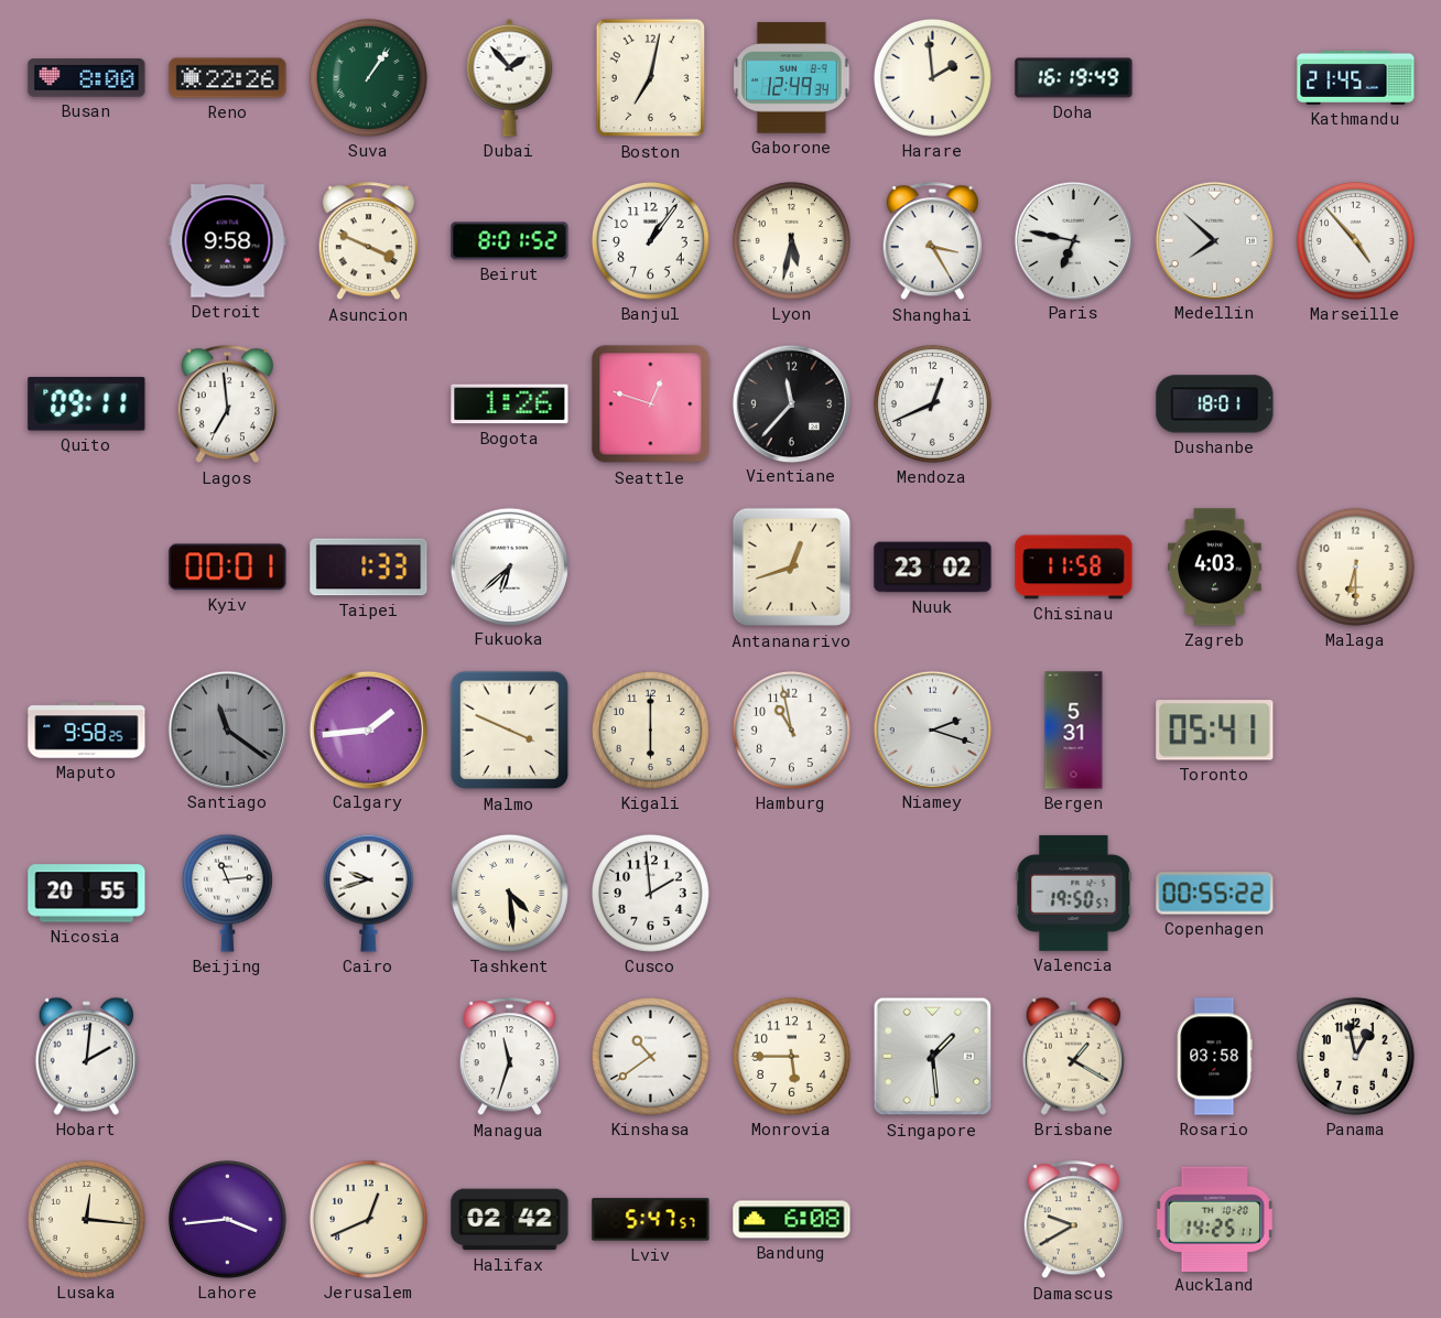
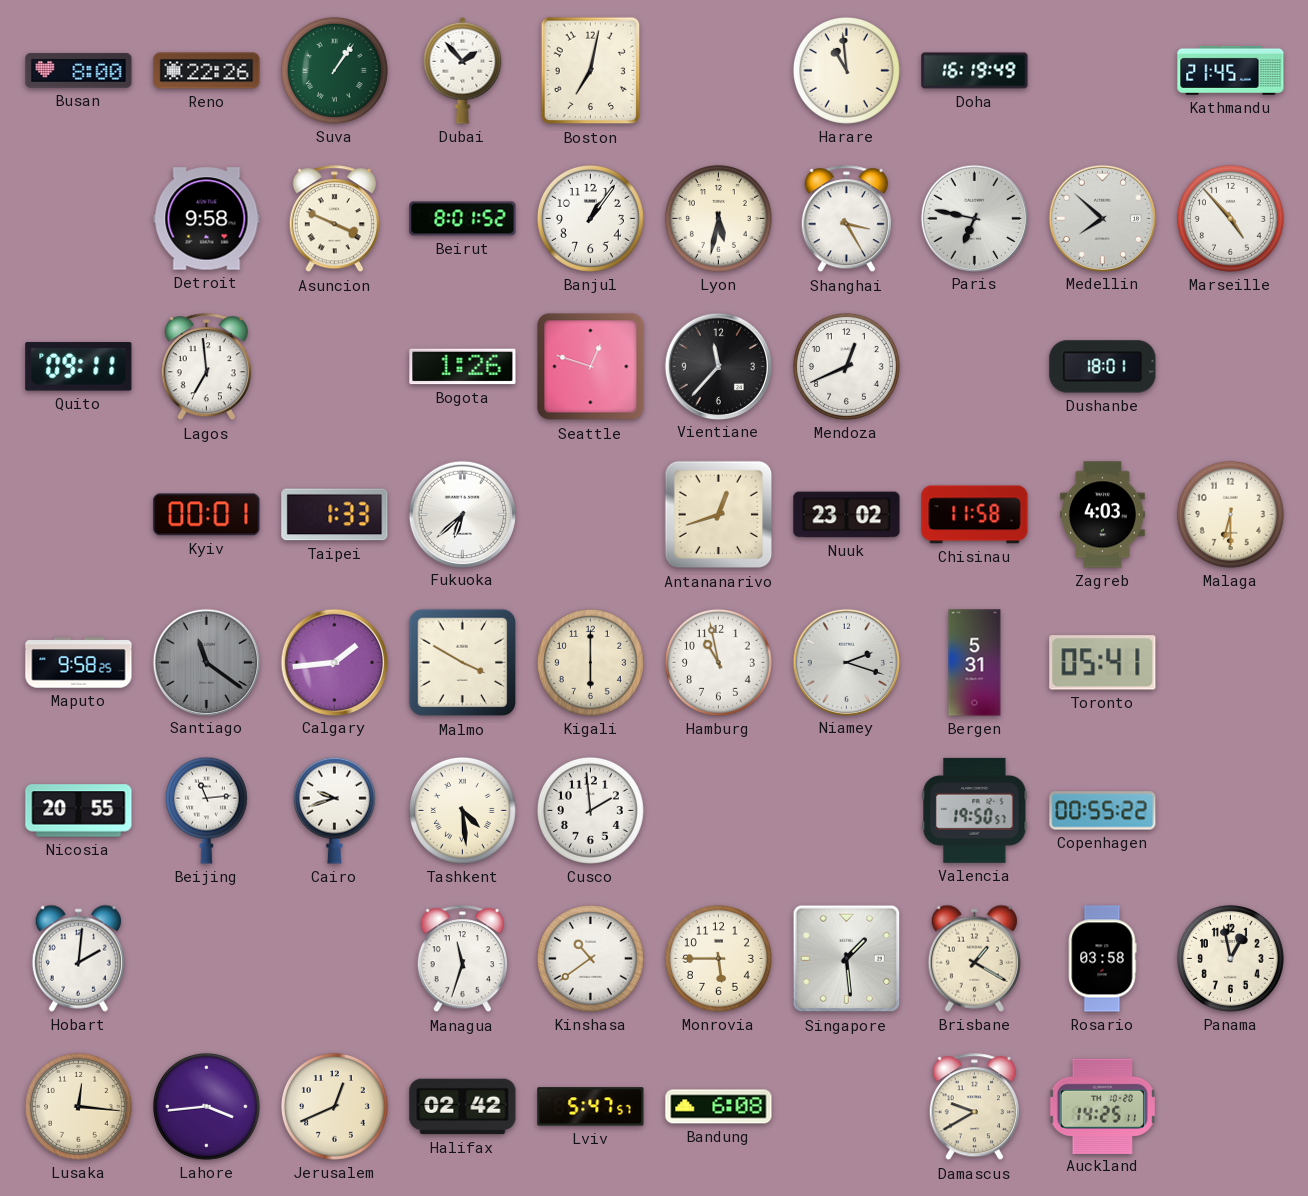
Gaborone: 12:49 -> none (792, 78)
Harare: 1:59 -> 10:59 (846, 70)
Malmo: 3:49 -> 3:50 (463, 663)
